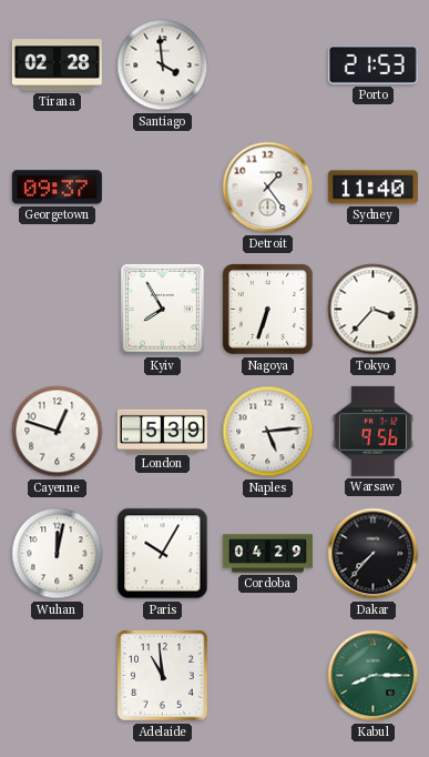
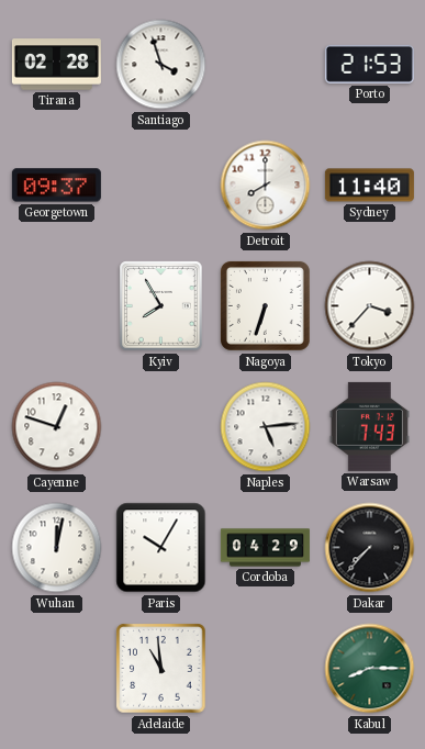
Santiago: 3:59 -> 3:57 (161, 65)
Detroit: 1:24 -> 8:00 (266, 186)
London: 5:39 -> none (162, 431)
Warsaw: 9:56 -> 7:43 (369, 426)
